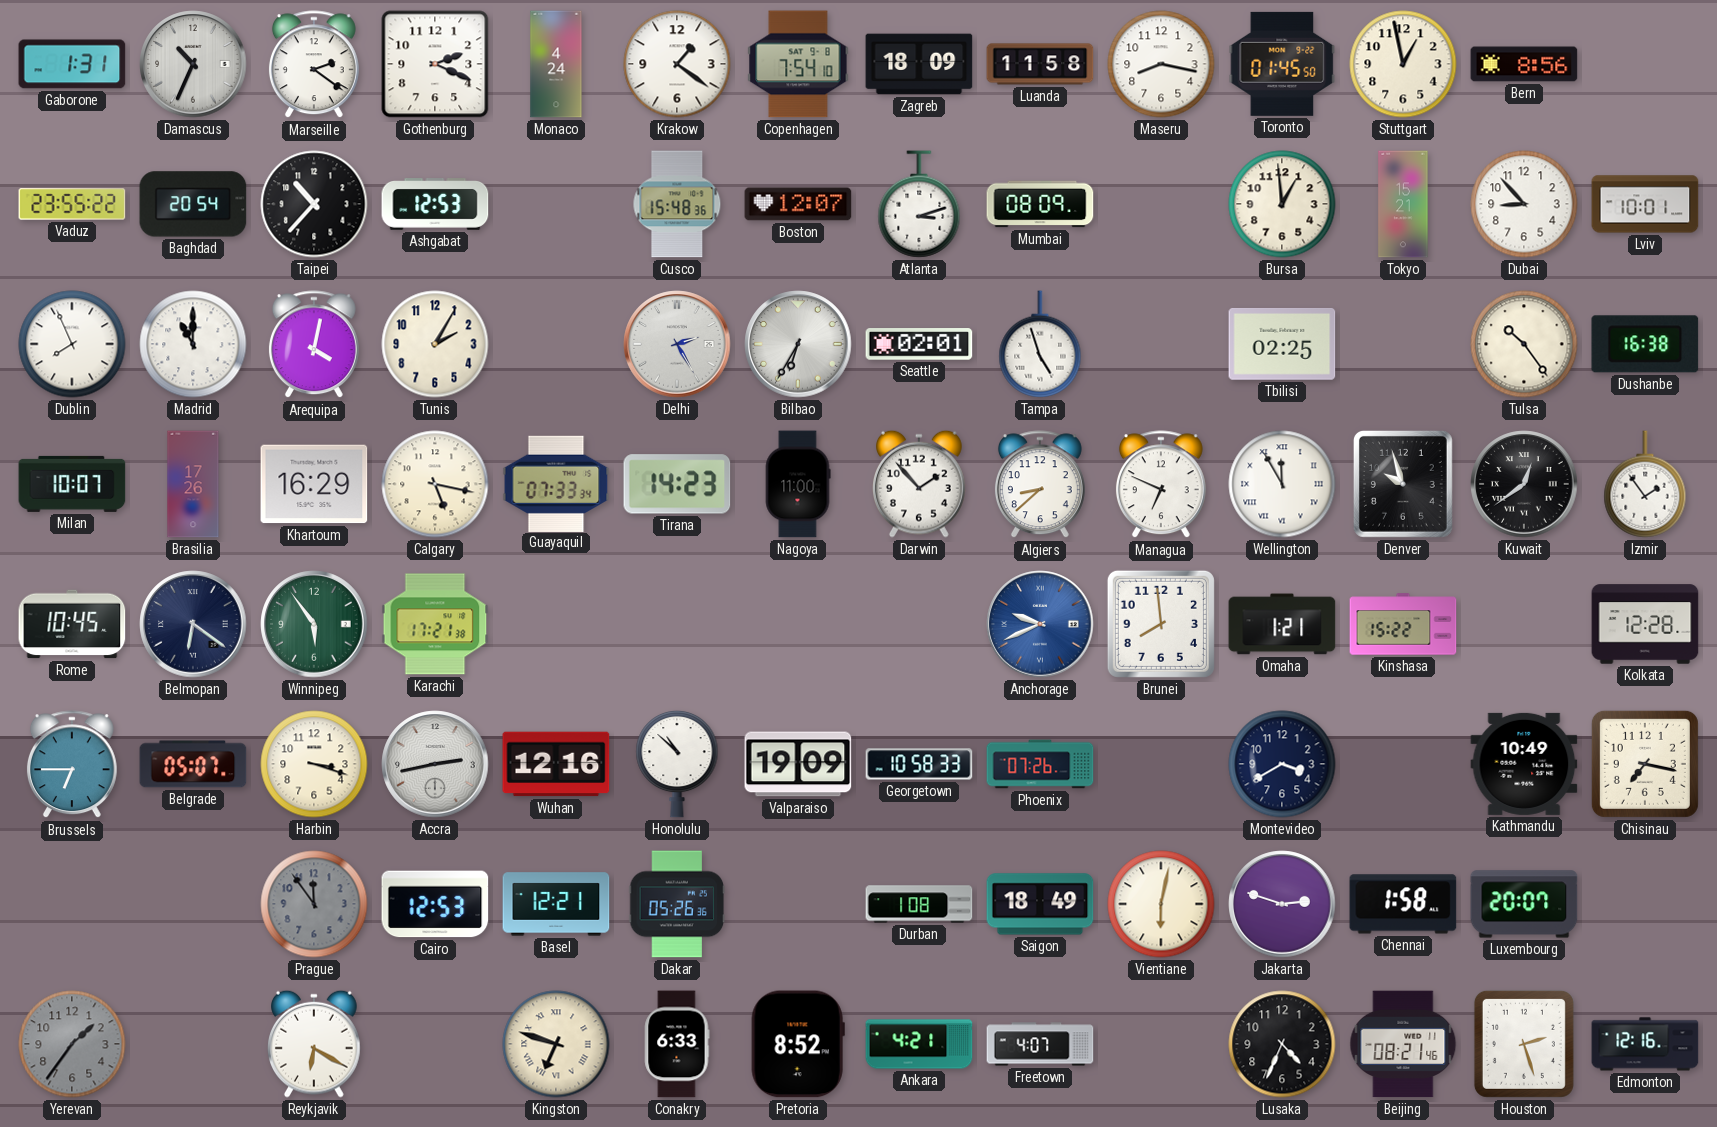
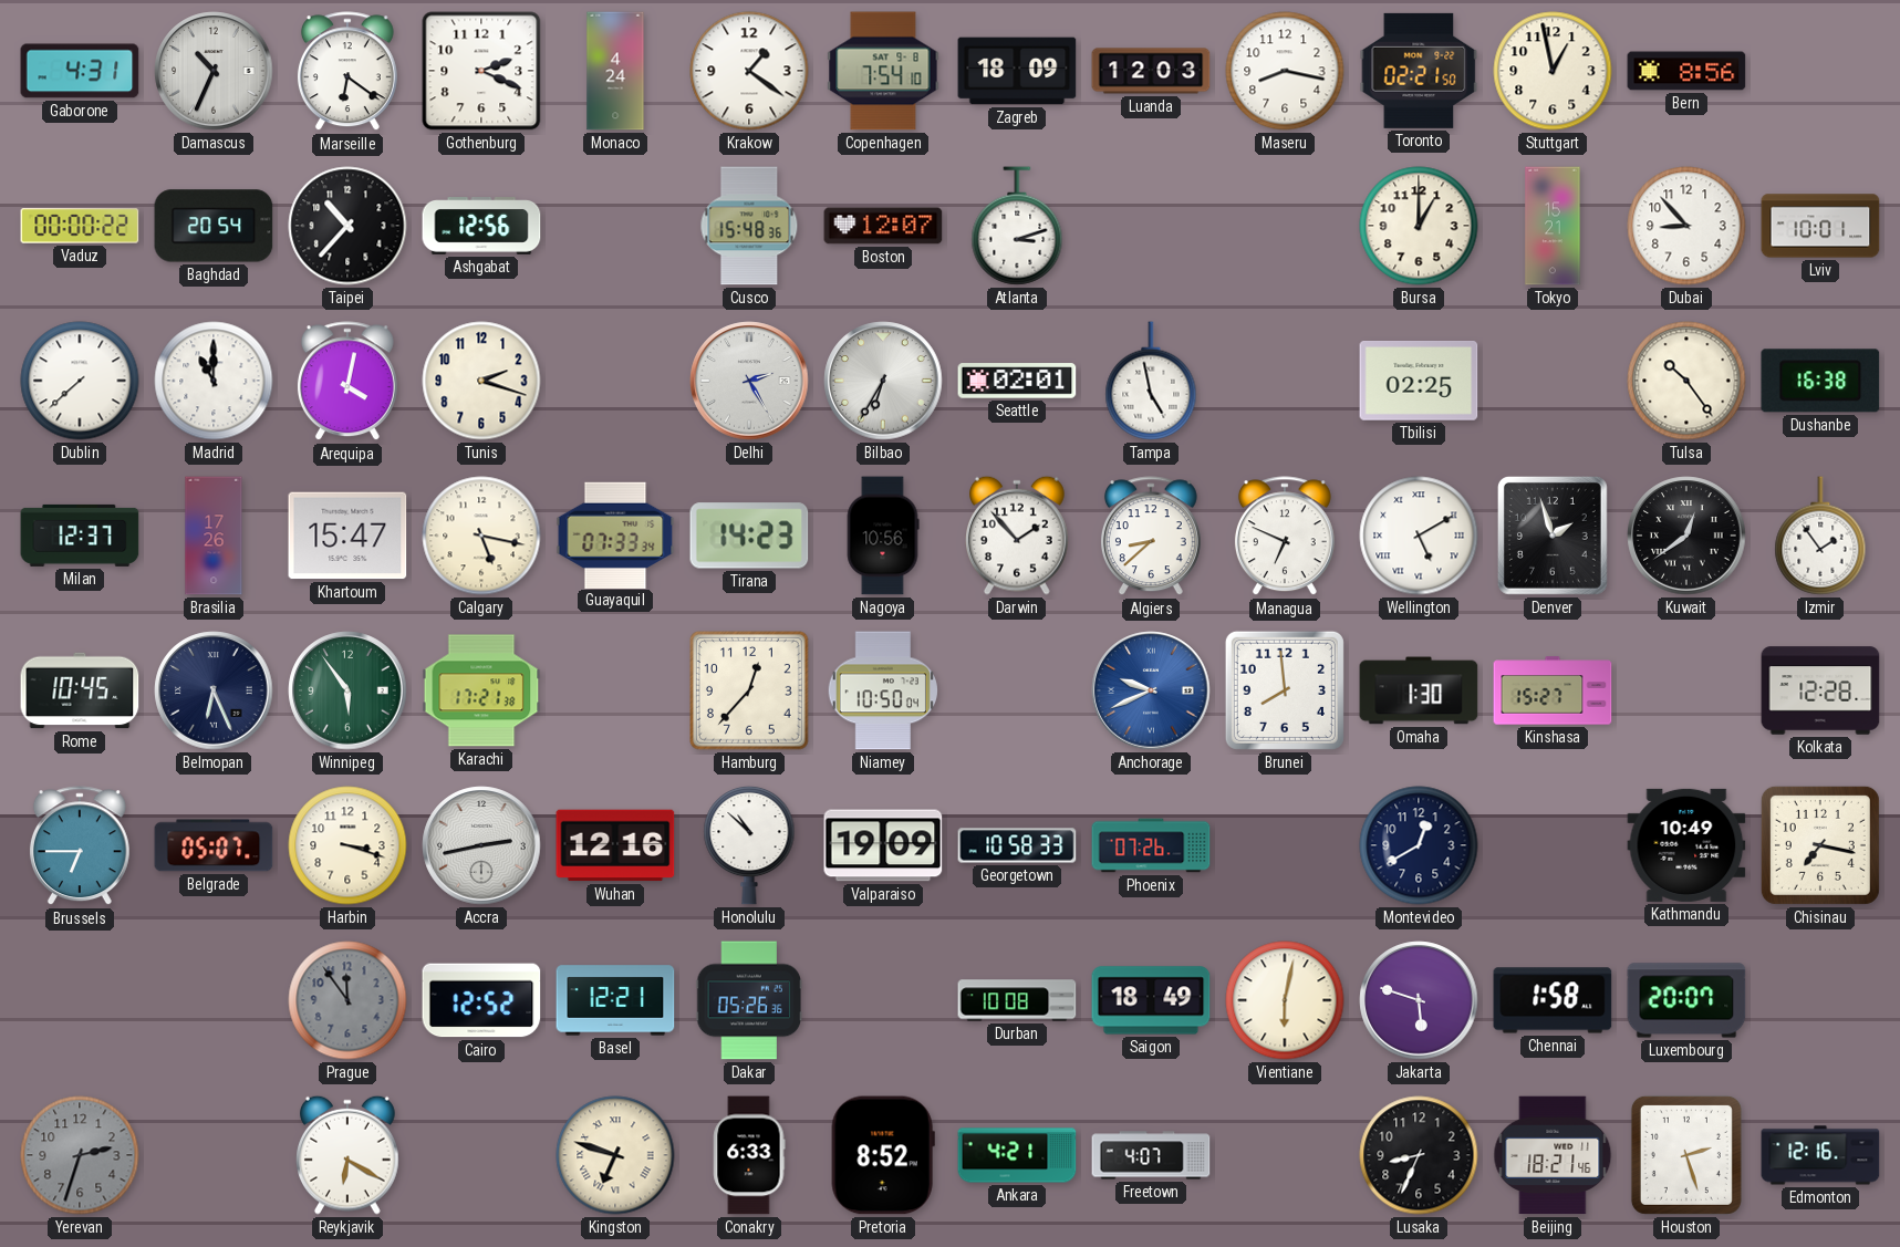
Gaborone: 1:31 -> 4:31 (80, 71)
Marseille: 2:21 -> 6:21 (347, 72)
Luanda: 11:58 -> 12:03 (1151, 71)
Toronto: 01:45 -> 02:21 (1419, 71)
Vaduz: 23:55 -> 00:00 (80, 226)
Ashgabat: 12:53 -> 12:56 (481, 227)
Mumbai: 08:09 -> none (1040, 204)
Bursa: 12:59 -> 1:00 (1419, 226)
Dublin: 7:56 -> 7:38 (80, 381)
Tunis: 2:05 -> 2:18 (481, 381)
Tampa: 4:57 -> 4:58 (1151, 381)
Milan: 10:07 -> 12:37 (80, 536)
Khartoum: 16:29 -> 15:47 (347, 536)
Nagoya: 11:00 -> 10:56 (883, 536)
Wellington: 11:55 -> 5:10 (1419, 536)
Denver: 9:57 -> 1:57 (1553, 536)
Belmopan: 6:21 -> 6:26 (214, 690)
Hamburg: none -> 12:37 (750, 692)
Niamey: none -> 10:50 (883, 690)
Omaha: 1:21 -> 1:30 (1419, 690)
Kinshasa: 15:22 -> 15:27 (1553, 690)
Montevideo: 3:40 -> 12:40 (1419, 845)
Cairo: 12:53 -> 12:52 (481, 1000)
Durban: 1:08 -> 10:08 (1017, 1000)
Jakarta: 2:48 -> 5:48 (1419, 1000)
Yerevan: 1:36 -> 2:33 (80, 1155)
Lusaka: 4:34 -> 8:34 (1419, 1155)
Beijing: 08:21 -> 18:21 (1553, 1155)
